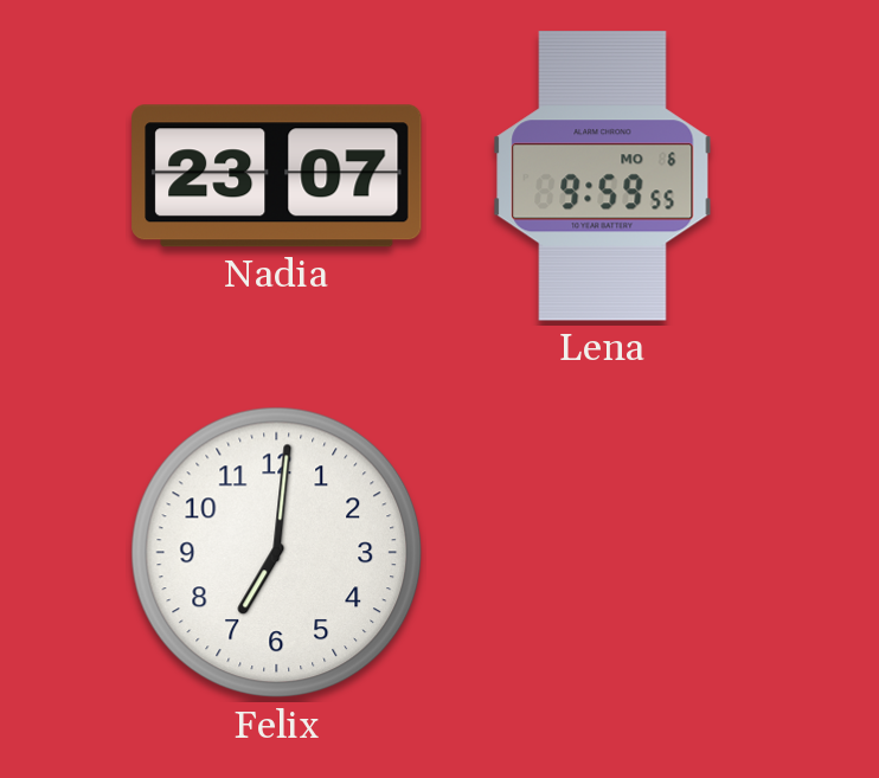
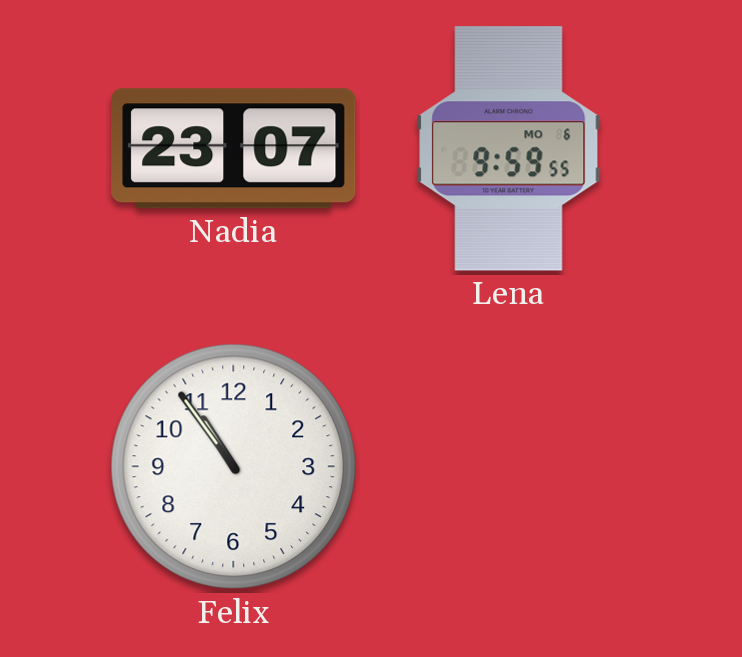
Felix: 7:01 -> 10:54 (234, 467)
